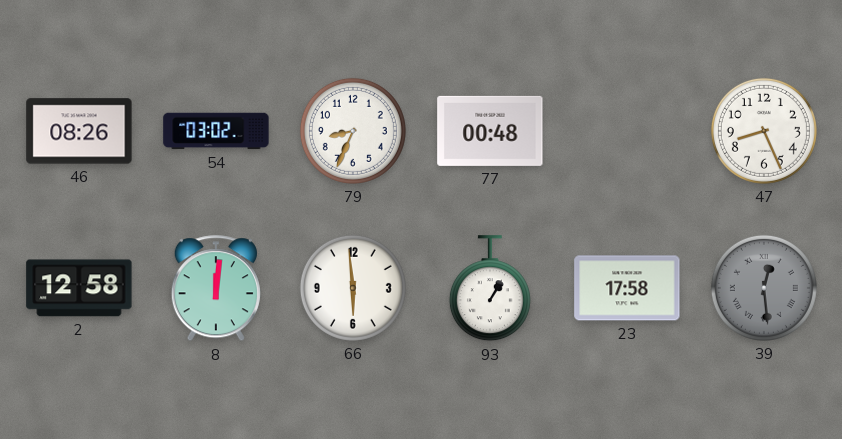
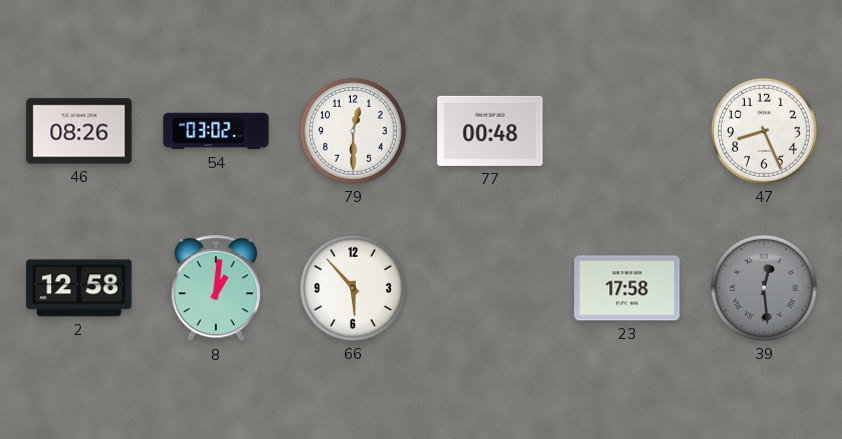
79: 8:34 -> 12:30 (353, 131)
8: 12:01 -> 1:01 (216, 289)
66: 5:59 -> 5:53 (353, 288)
93: 1:05 -> none (490, 289)
